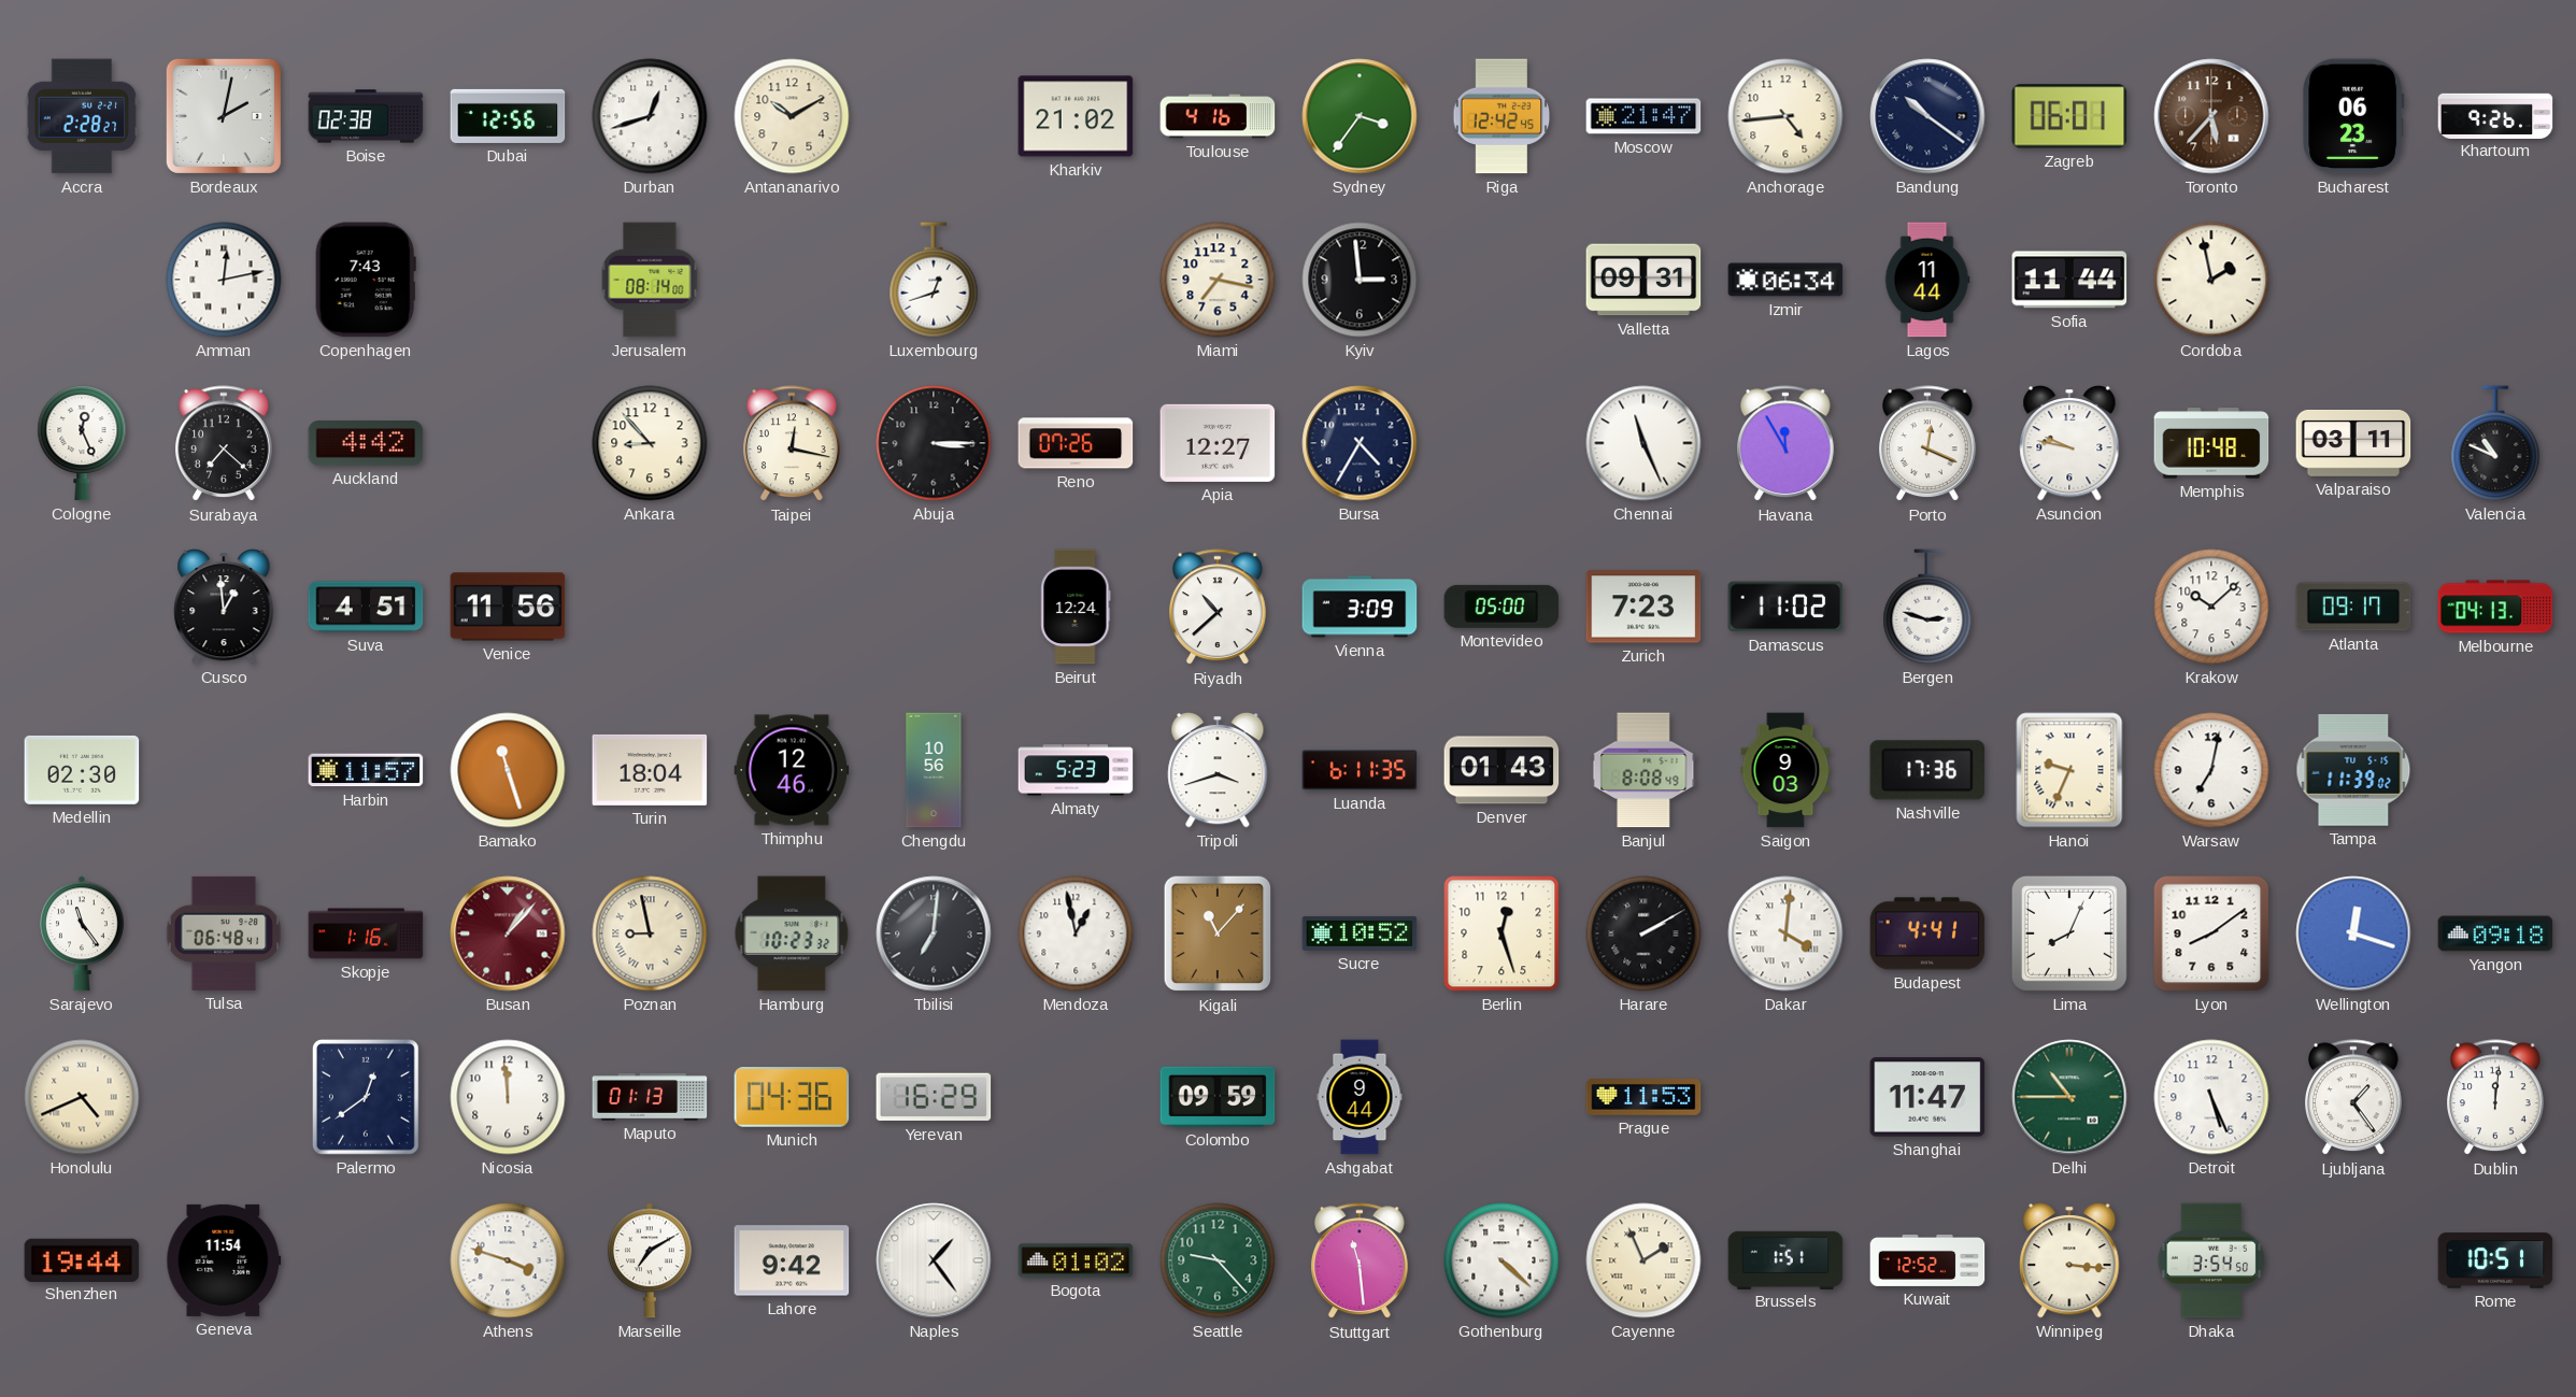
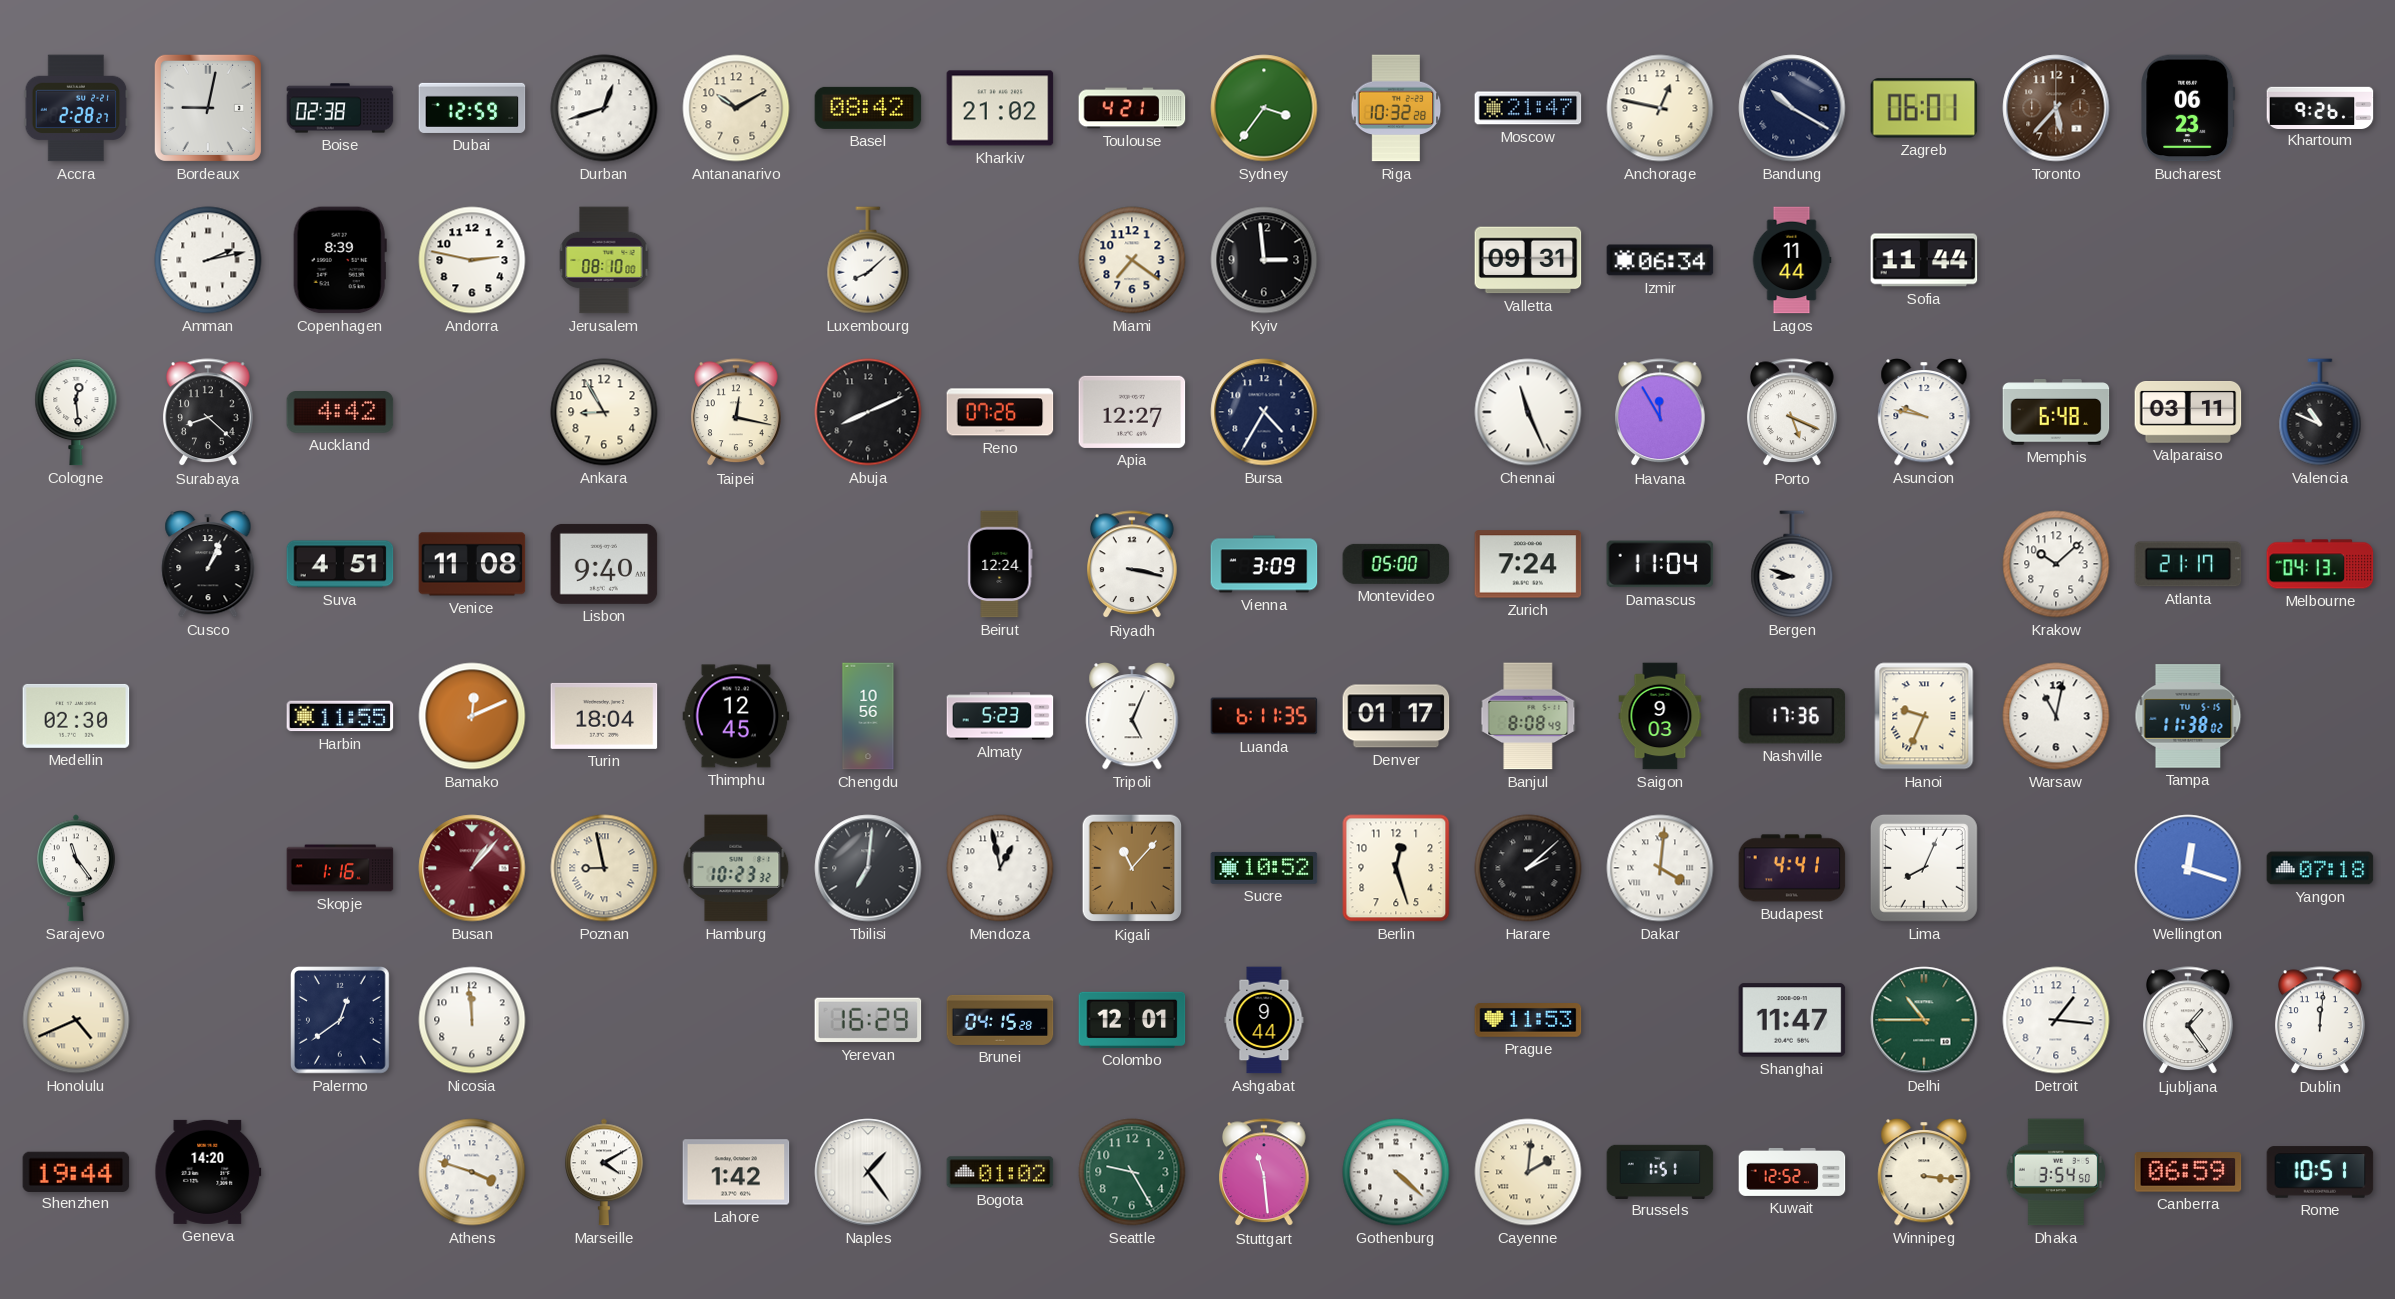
Bordeaux: 2:02 -> 9:02 (208, 108)
Dubai: 12:56 -> 12:59 (472, 108)
Basel: none -> 08:42 (868, 108)
Toulouse: 4:16 -> 4:21 (1132, 108)
Riga: 12:42 -> 10:32 (1396, 108)
Anchorage: 4:44 -> 12:47 (1660, 108)
Bandung: 10:21 -> 10:20 (1792, 108)
Amman: 12:13 -> 2:13 (208, 260)
Copenhagen: 7:43 -> 8:39 (340, 260)
Andorra: none -> 2:47 (472, 260)
Jerusalem: 08:14 -> 08:10 (604, 260)
Luxembourg: 12:42 -> 8:08 (868, 260)
Miami: 7:17 -> 7:21 (1132, 260)
Cordoba: 1:58 -> none (2211, 280)
Cologne: 12:26 -> 12:29 (76, 412)
Surabaya: 7:22 -> 8:22 (209, 413)
Ankara: 8:53 -> 8:55 (604, 412)
Abuja: 3:15 -> 8:11 (868, 412)
Porto: 12:19 -> 5:19 (1793, 413)
Memphis: 10:48 -> 6:48 (2056, 412)
Cusco: 12:59 -> 1:04 (208, 565)
Venice: 11:56 -> 11:08 (472, 564)
Lisbon: none -> 9:40 (604, 564)
Riyadh: 10:38 -> 3:17 (1133, 565)
Zurich: 7:23 -> 7:24 (1528, 564)
Damascus: 11:02 -> 11:04 (1660, 564)
Bergen: 2:48 -> 8:48 (1792, 564)
Atlanta: 09:17 -> 21:17 (2188, 564)
Harbin: 11:57 -> 11:55 (340, 716)
Bamako: 11:27 -> 12:11 (472, 716)
Thimphu: 12:46 -> 12:45 (736, 716)
Tripoli: 3:42 -> 5:04 (1132, 717)
Denver: 01:43 -> 01:17 (1396, 716)
Warsaw: 7:02 -> 11:02 (2056, 716)
Tampa: 11:39 -> 11:38 (2188, 716)
Tulsa: 06:48 -> none (224, 933)
Harare: 2:10 -> 2:08 (1528, 868)
Lyon: 8:09 -> none (2211, 933)
Yangon: 09:18 -> 07:18 (2320, 868)
Maputo: 01:13 -> none (650, 1097)
Munich: 04:36 -> none (792, 1098)
Brunei: none -> 04:15 (1000, 1020)
Colombo: 09:59 -> 12:01 (1132, 1020)
Detroit: 5:26 -> 1:16 (2056, 1020)
Geneva: 11:54 -> 14:20 (208, 1172)
Marseille: 7:10 -> 4:10 (605, 1172)
Lahore: 9:42 -> 1:42 (736, 1172)
Seattle: 9:23 -> 9:25 (1132, 1172)
Cayenne: 1:56 -> 2:01 (1528, 1172)
Canberra: none -> 06:59 (2188, 1172)
